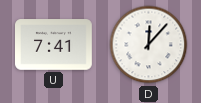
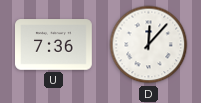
U: 7:41 -> 7:36 (54, 45)
